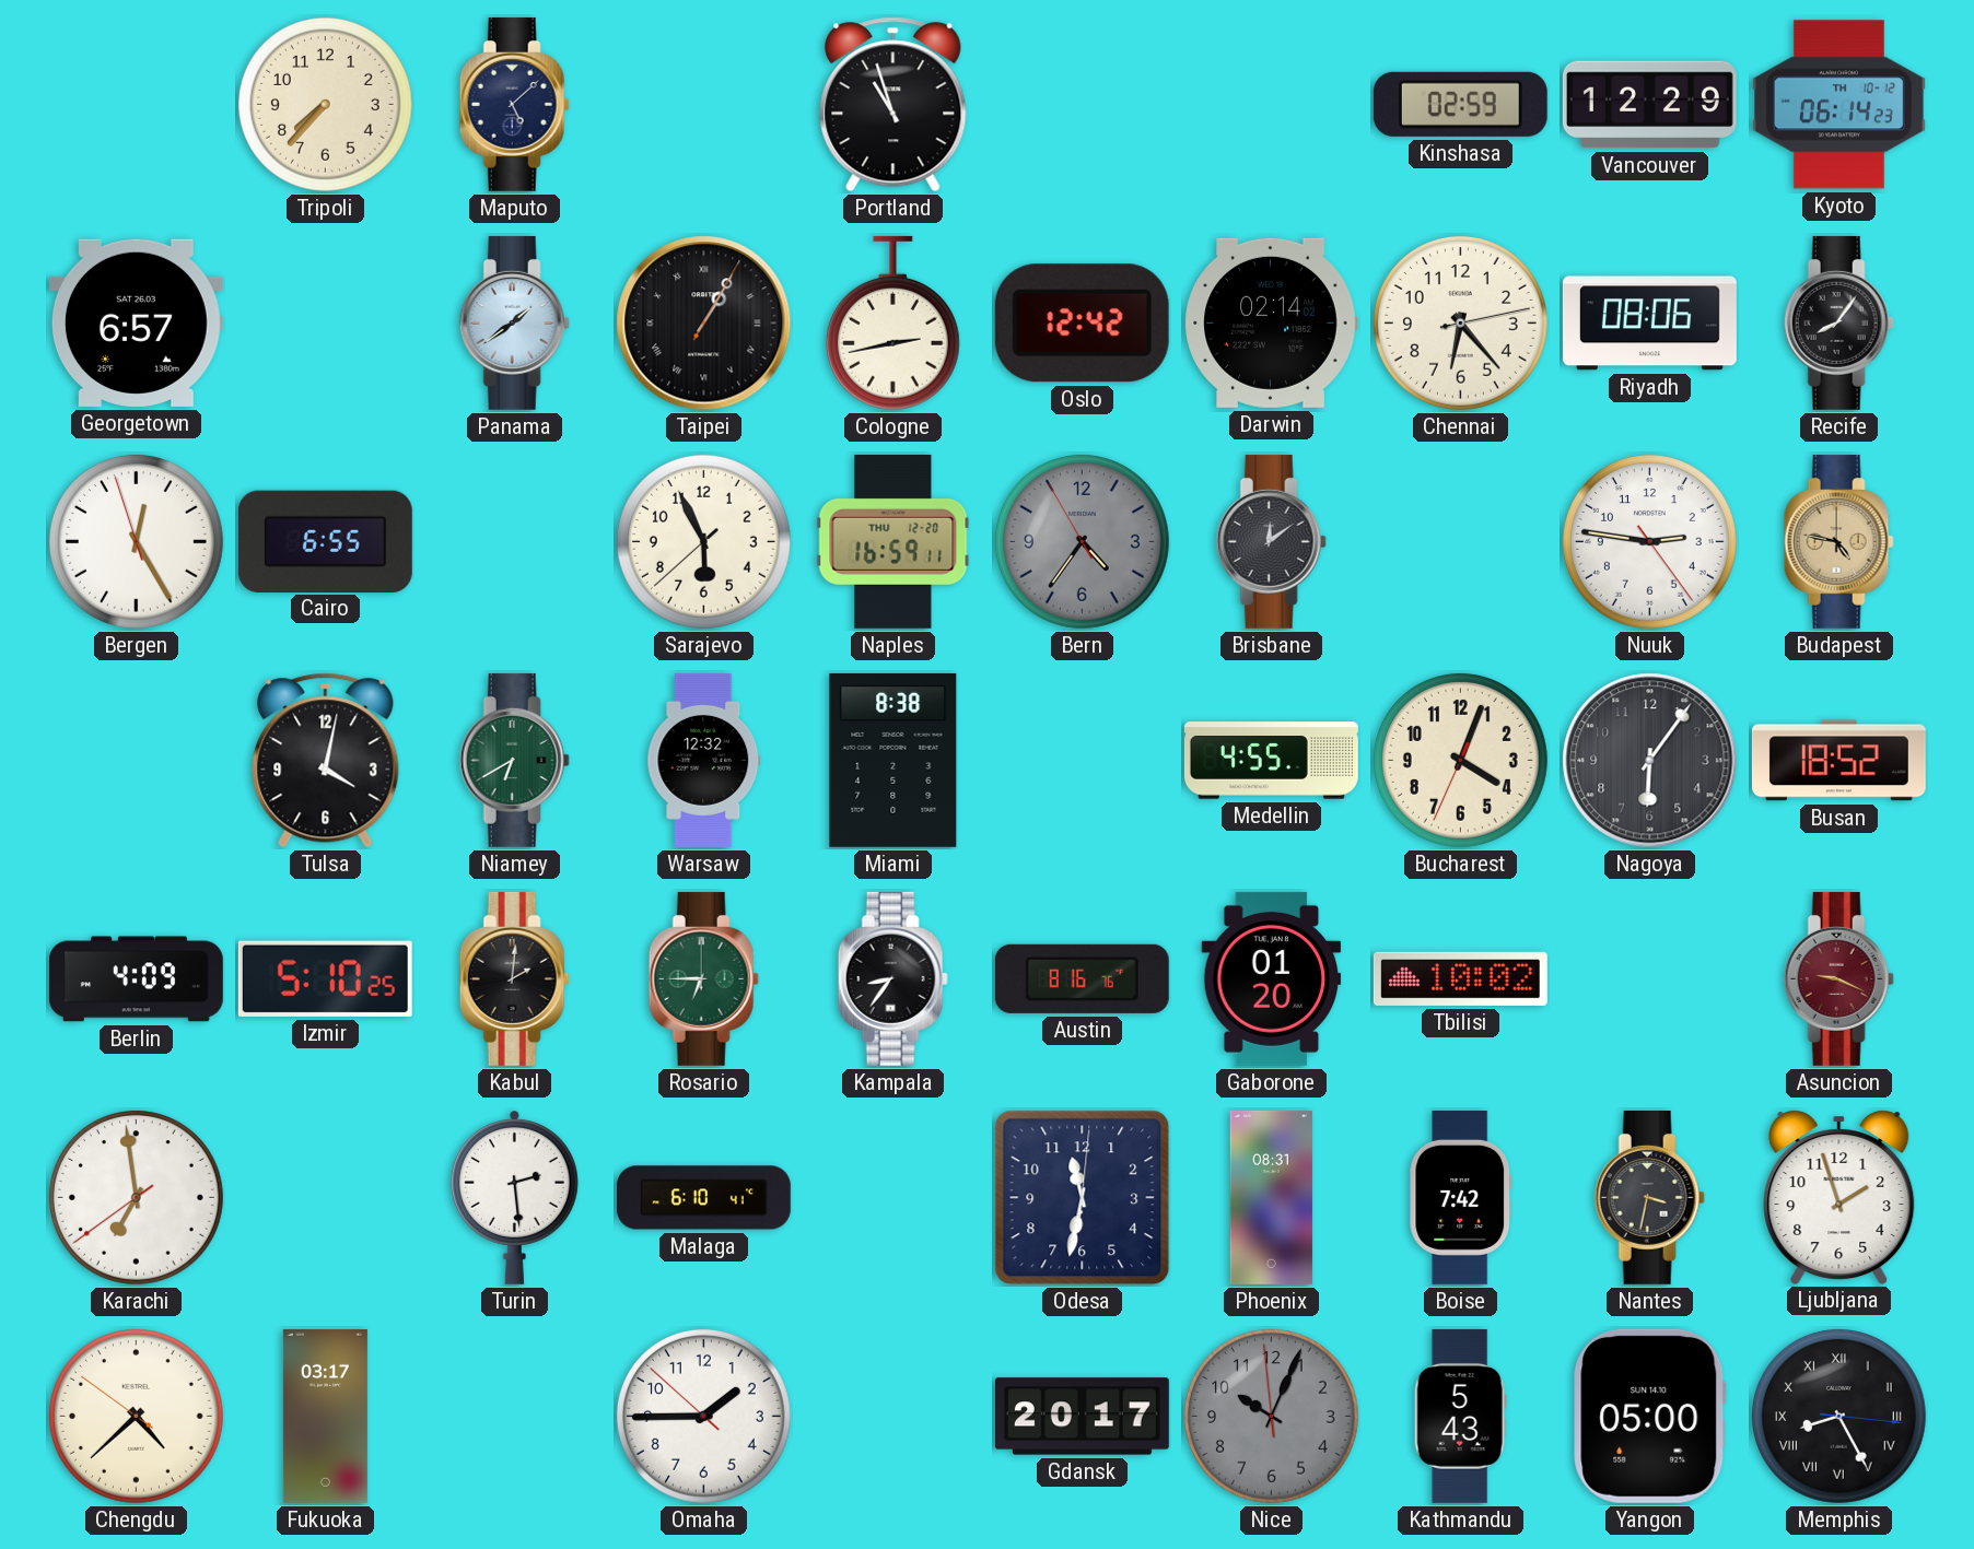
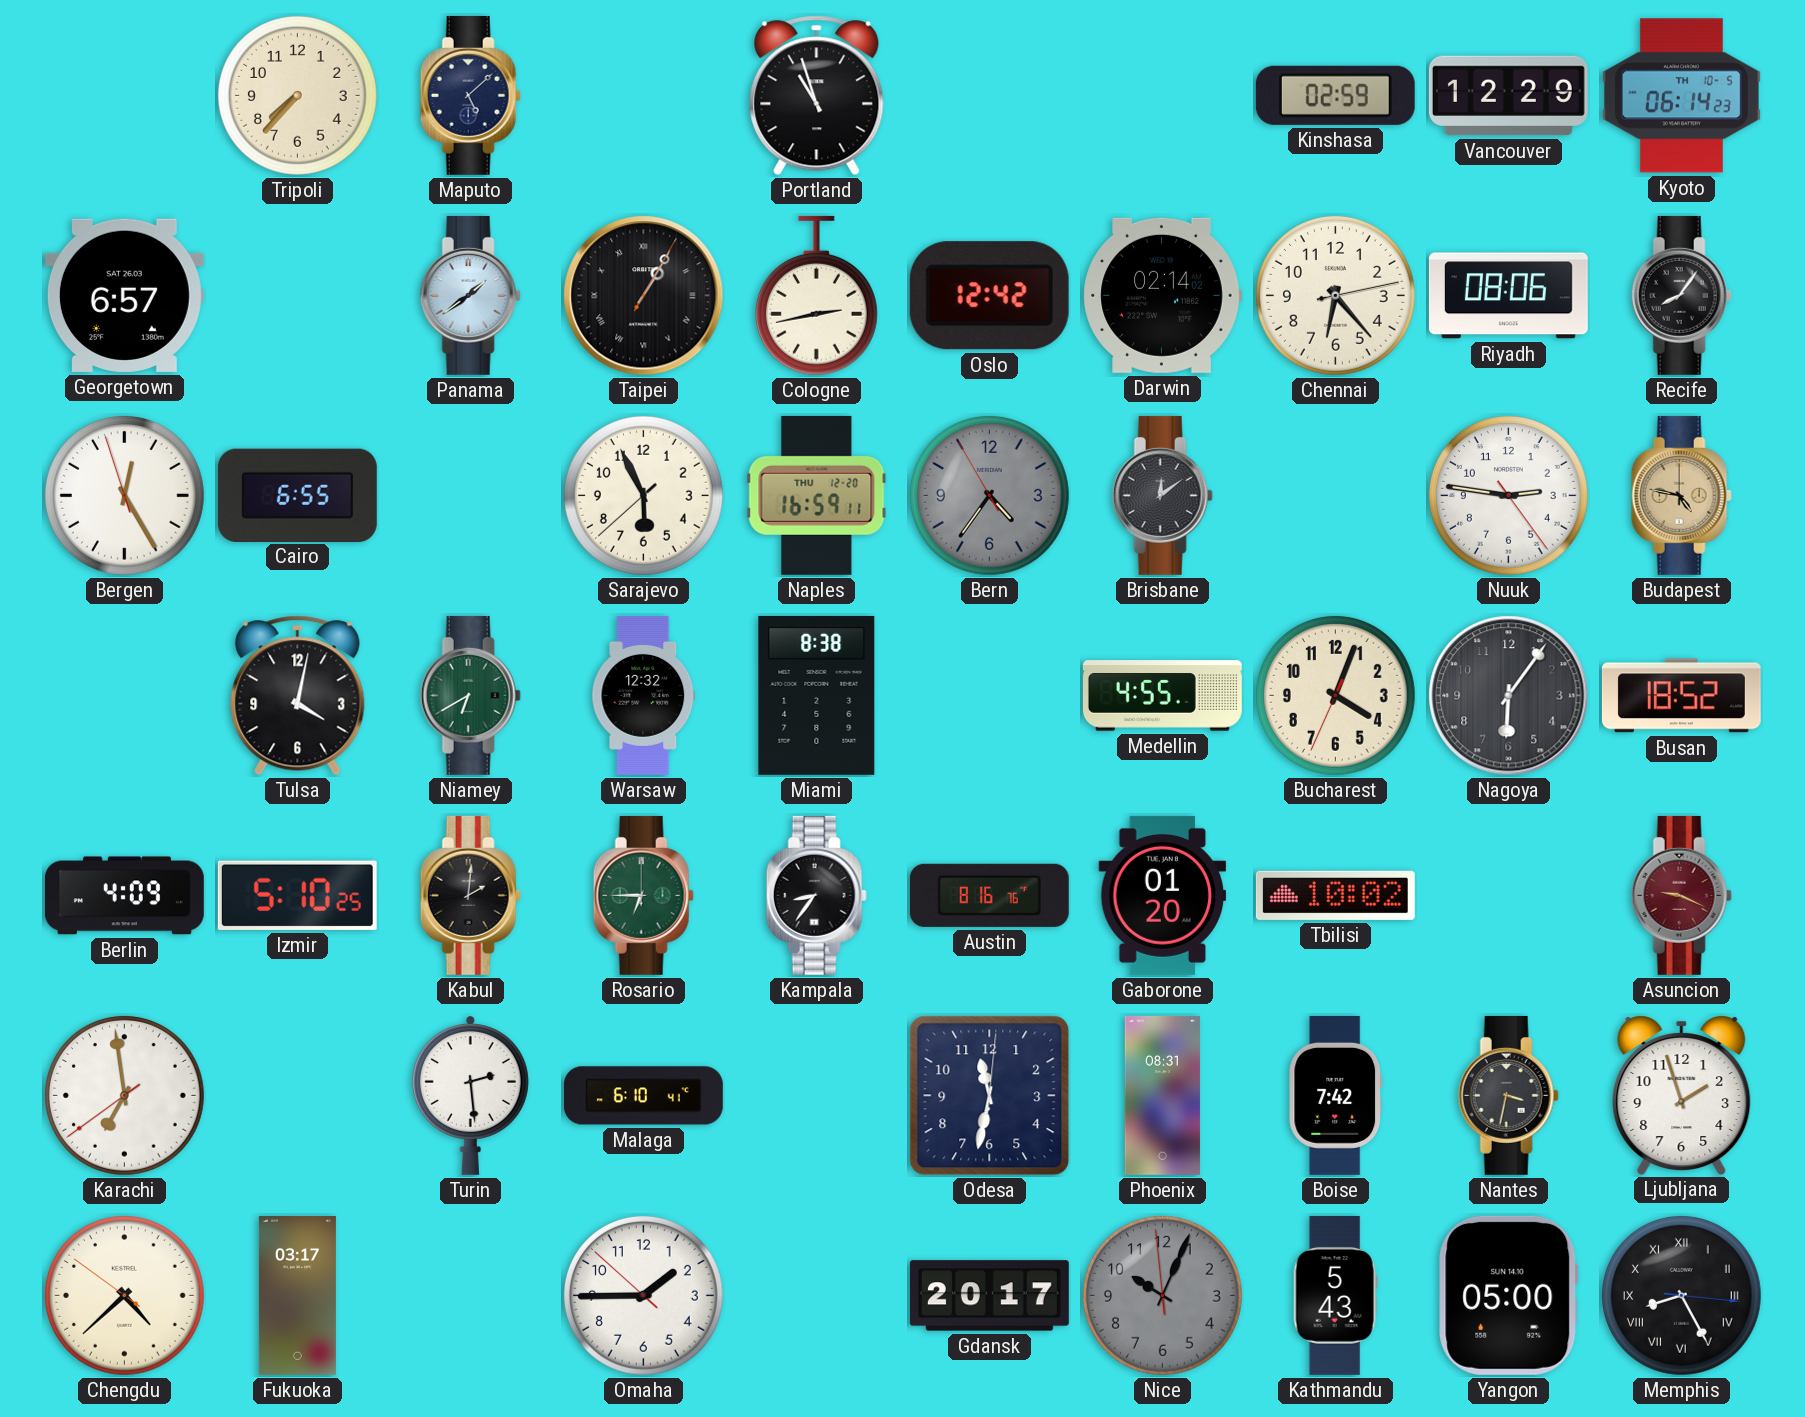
Kyoto date: TH 10-12 -> TH 10-5 (1681, 96)
